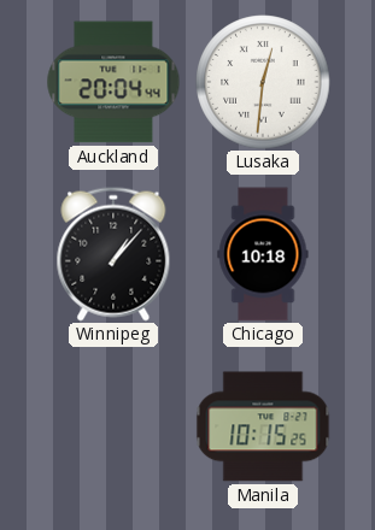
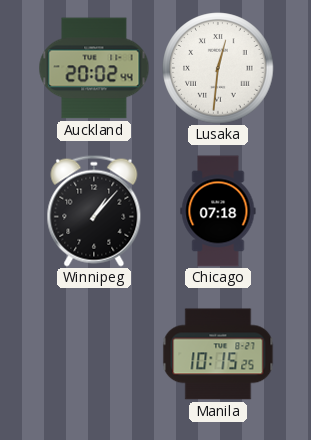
Auckland: 20:04 -> 20:02 (94, 68)
Chicago: 10:18 -> 07:18 (218, 211)
